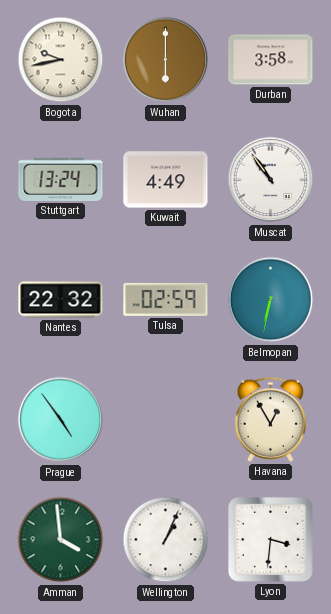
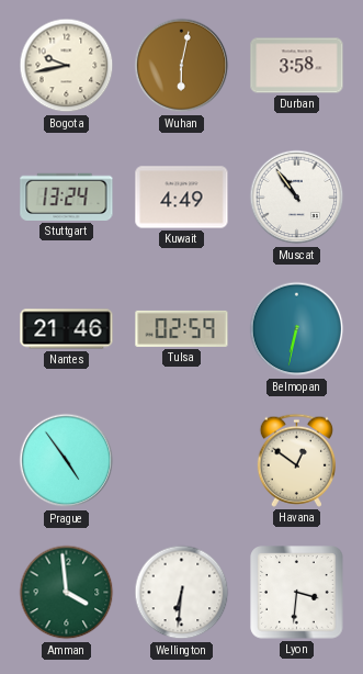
Wuhan: 6:00 -> 6:02 (182, 66)
Nantes: 22:32 -> 21:46 (67, 329)
Havana: 12:55 -> 12:51 (296, 460)
Wellington: 1:04 -> 6:31 (182, 593)
